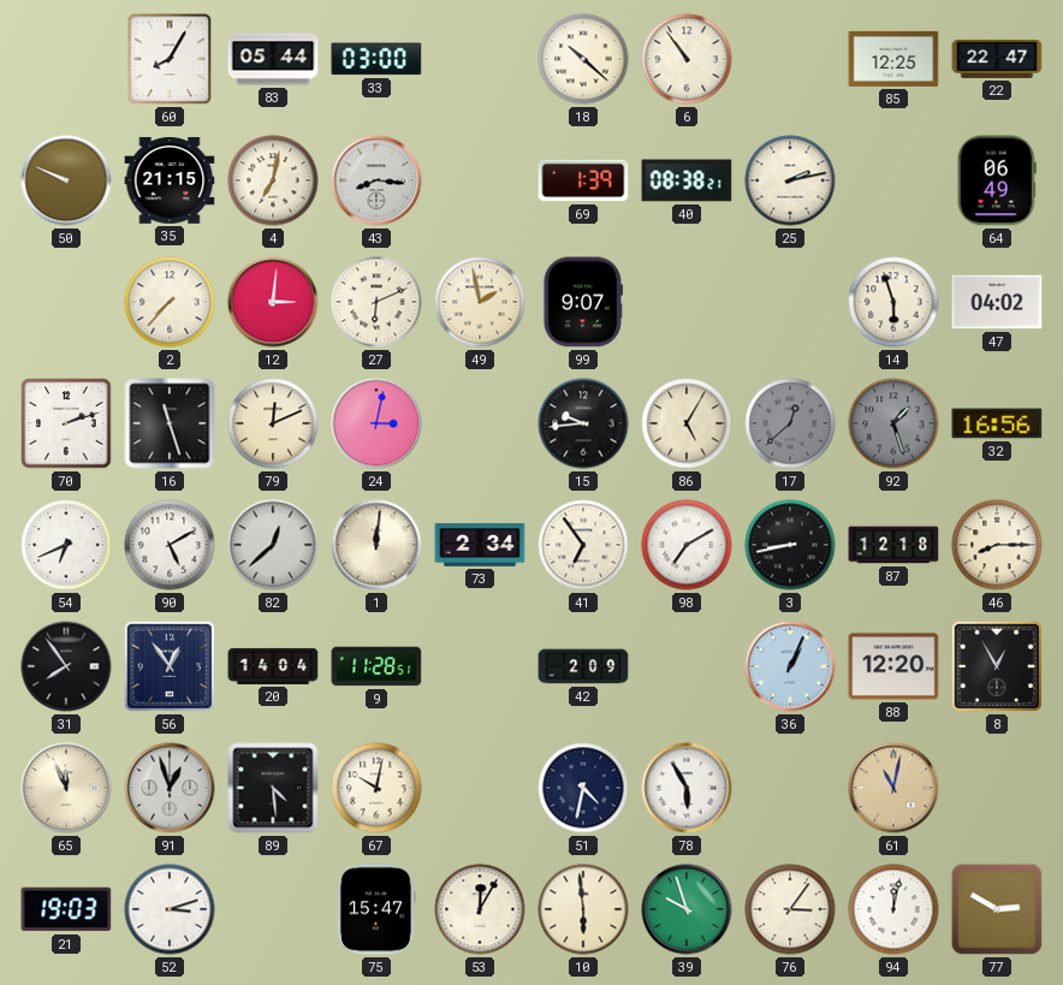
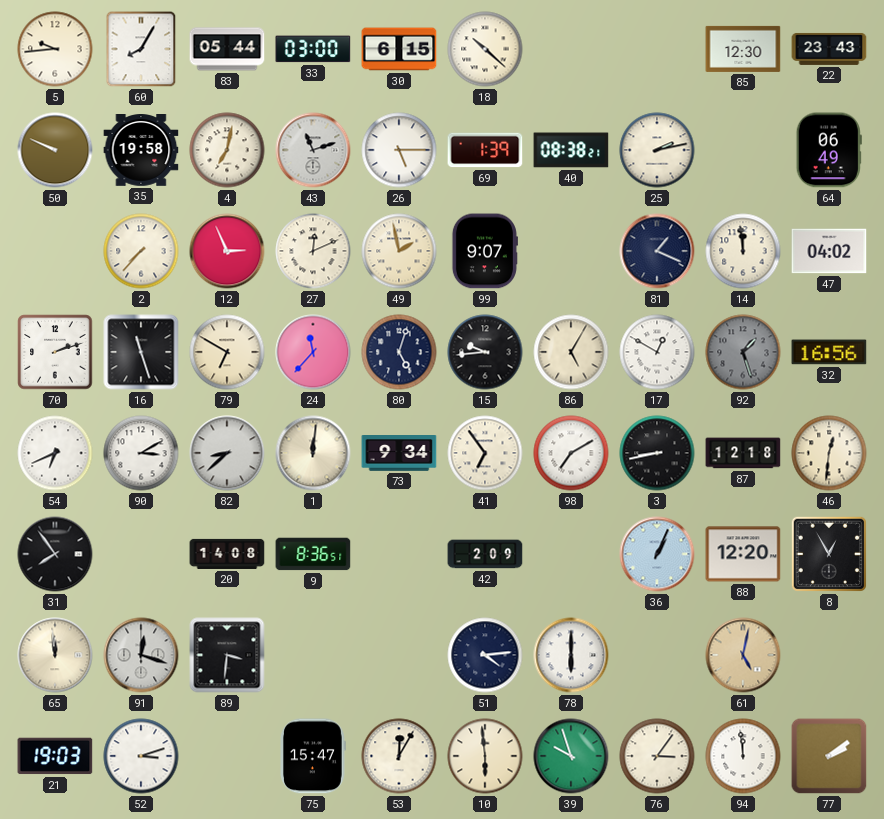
5: none -> 9:44 (55, 49)
30: none -> 6:15 (399, 49)
6: 10:54 -> none (687, 59)
85: 12:25 -> 12:30 (743, 49)
22: 22:47 -> 23:43 (829, 49)
35: 21:15 -> 19:58 (141, 150)
43: 8:16 -> 11:12 (313, 150)
26: none -> 5:15 (399, 150)
12: 3:01 -> 2:56 (227, 251)
27: 6:11 -> 12:11 (313, 251)
81: none -> 1:19 (657, 251)
14: 5:57 -> 11:59 (743, 251)
79: 12:11 -> 6:50 (227, 352)
24: 3:02 -> 11:37 (313, 352)
80: none -> 5:03 (399, 352)
17: 12:38 -> 12:50 (657, 352)
17 dial: grey -> white (657, 352)
90: 5:10 -> 3:10 (141, 453)
82: 12:38 -> 8:38 (227, 453)
73: 2:34 -> 9:34 (399, 454)
46: 8:15 -> 12:31 (829, 453)
56: 12:54 -> none (170, 666)
20: 14:04 -> 14:08 (227, 554)
9: 11:28 -> 8:36 (313, 554)
65: 11:56 -> 11:59 (55, 655)
91: 12:57 -> 12:18 (141, 655)
89: 4:29 -> 3:31 (227, 655)
67: 10:02 -> none (376, 788)
51: 4:32 -> 4:14 (485, 655)
78: 5:55 -> 6:00 (571, 655)
61: 11:02 -> 5:02 (743, 655)
94: 12:02 -> 11:59 (743, 756)
77: 2:50 -> 2:09 (829, 756)
